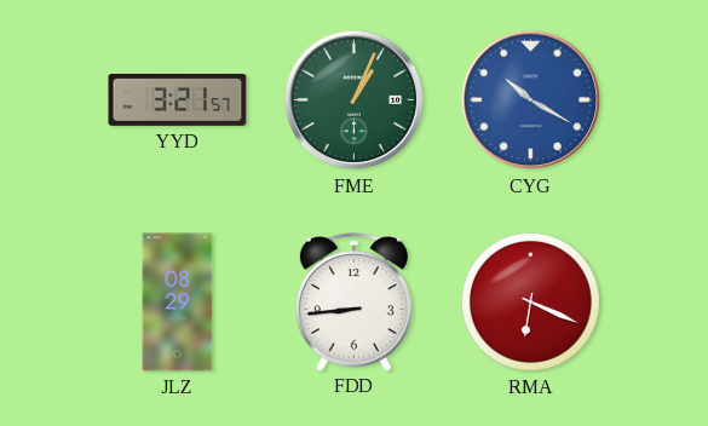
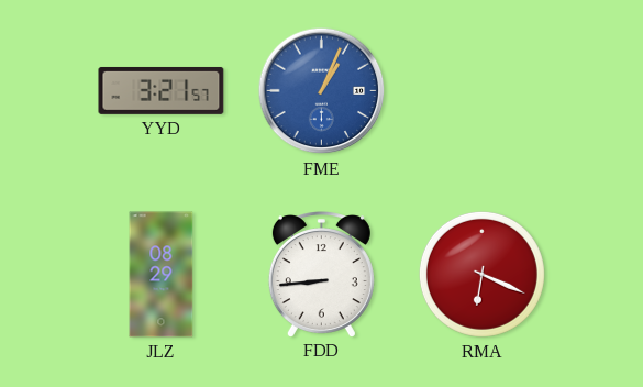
FME dial: green -> blue (322, 91)
CYG: 10:20 -> none (531, 100)
